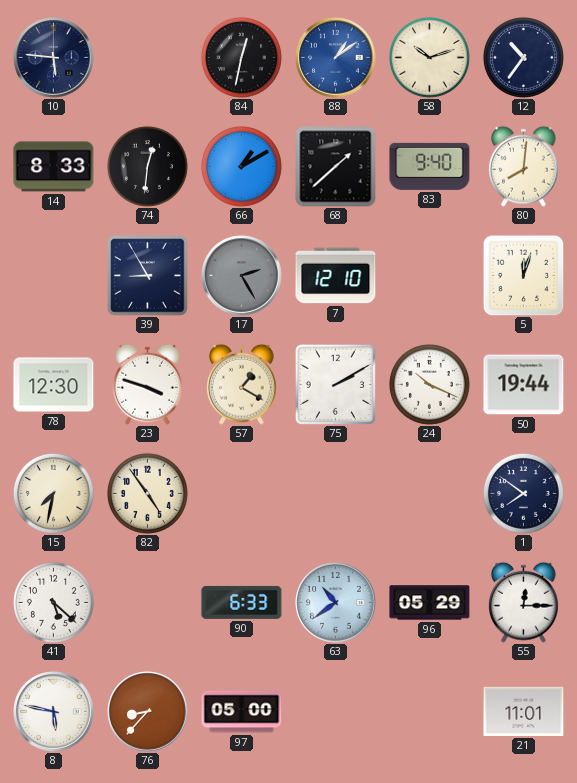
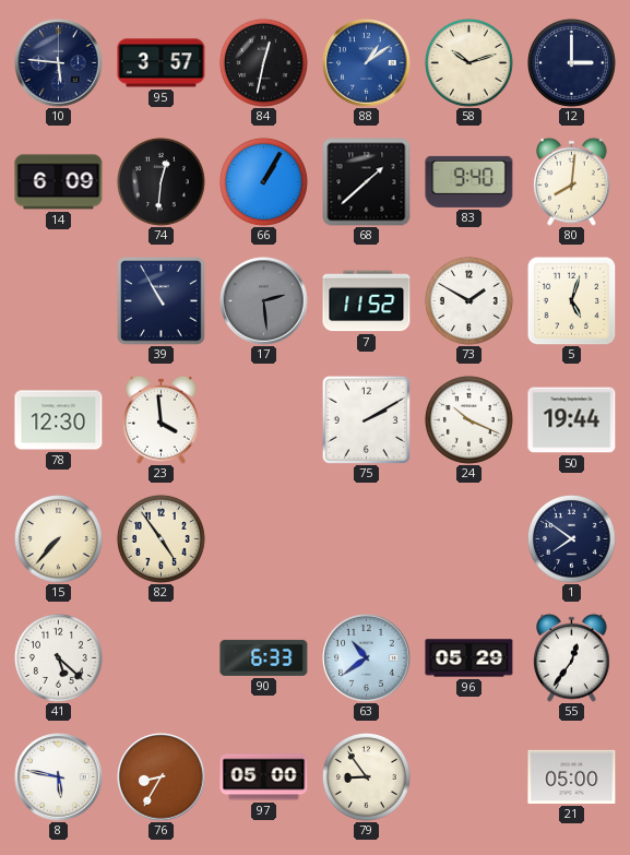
95: none -> 3:57 (162, 63)
12: 10:36 -> 3:00 (571, 62)
14: 8:33 -> 6:09 (59, 182)
66: 1:10 -> 1:05 (263, 181)
39: 8:55 -> 10:55 (162, 301)
17: 2:25 -> 2:29 (264, 301)
7: 12:10 -> 11:52 (367, 301)
73: none -> 1:50 (468, 300)
5: 12:03 -> 5:03 (571, 300)
23: 3:48 -> 3:59 (162, 419)
57: 1:20 -> none (242, 384)
15: 7:32 -> 7:37 (58, 538)
55: 12:15 -> 12:36 (572, 657)
76: 8:37 -> 8:35 (162, 777)
79: none -> 8:54 (366, 776)
21: 11:01 -> 05:00 (572, 776)
